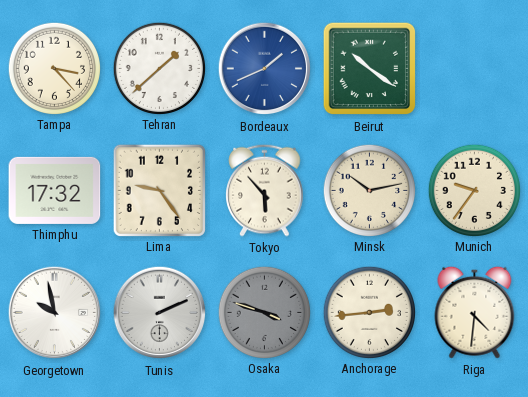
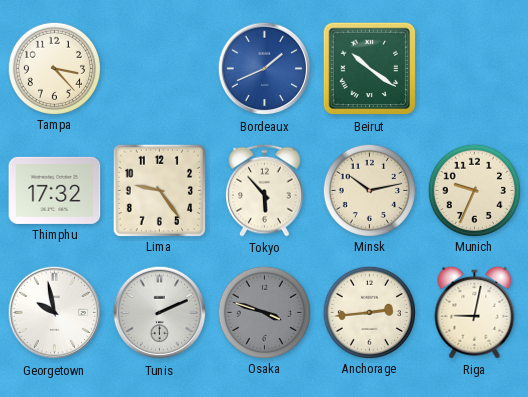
Tehran: 1:38 -> none (159, 68)
Munich: 9:36 -> 9:34 (474, 190)
Riga: 4:31 -> 9:02 (475, 312)
